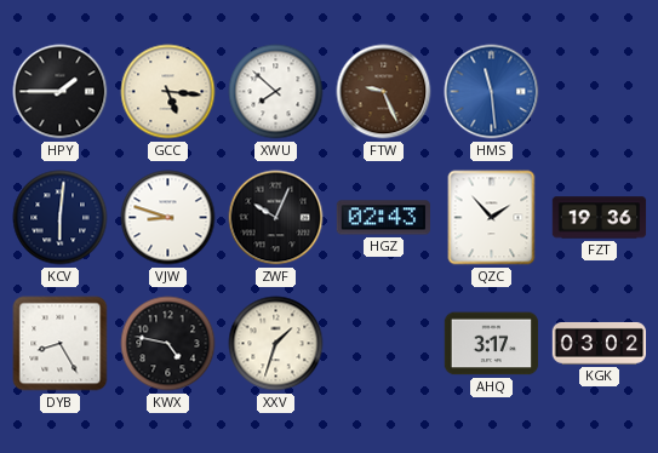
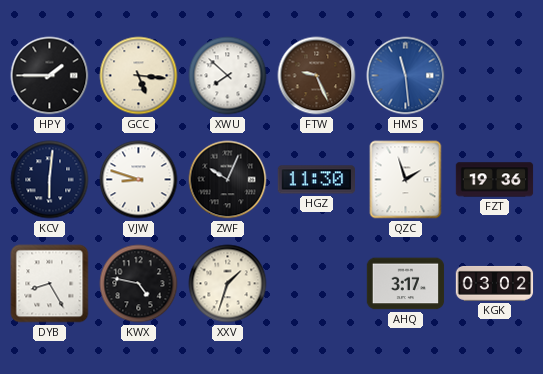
HGZ: 02:43 -> 11:30 (316, 180)
QZC: 1:53 -> 1:57 (406, 180)
